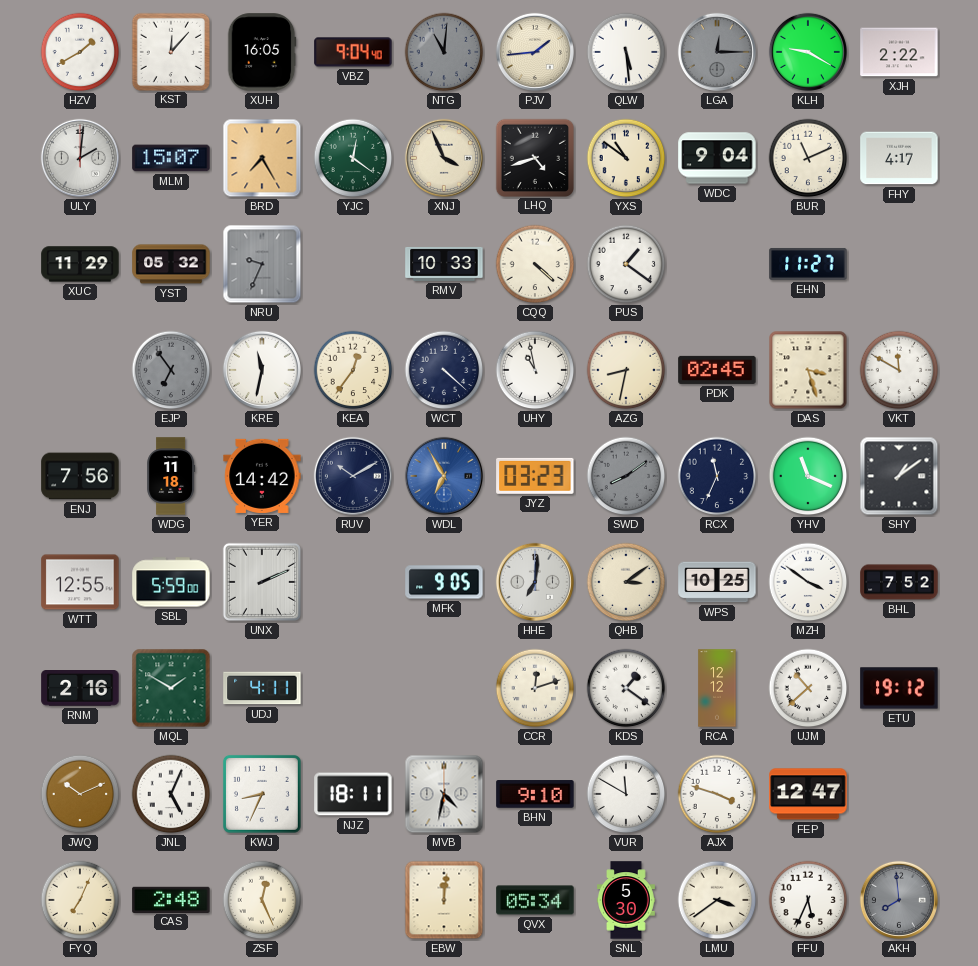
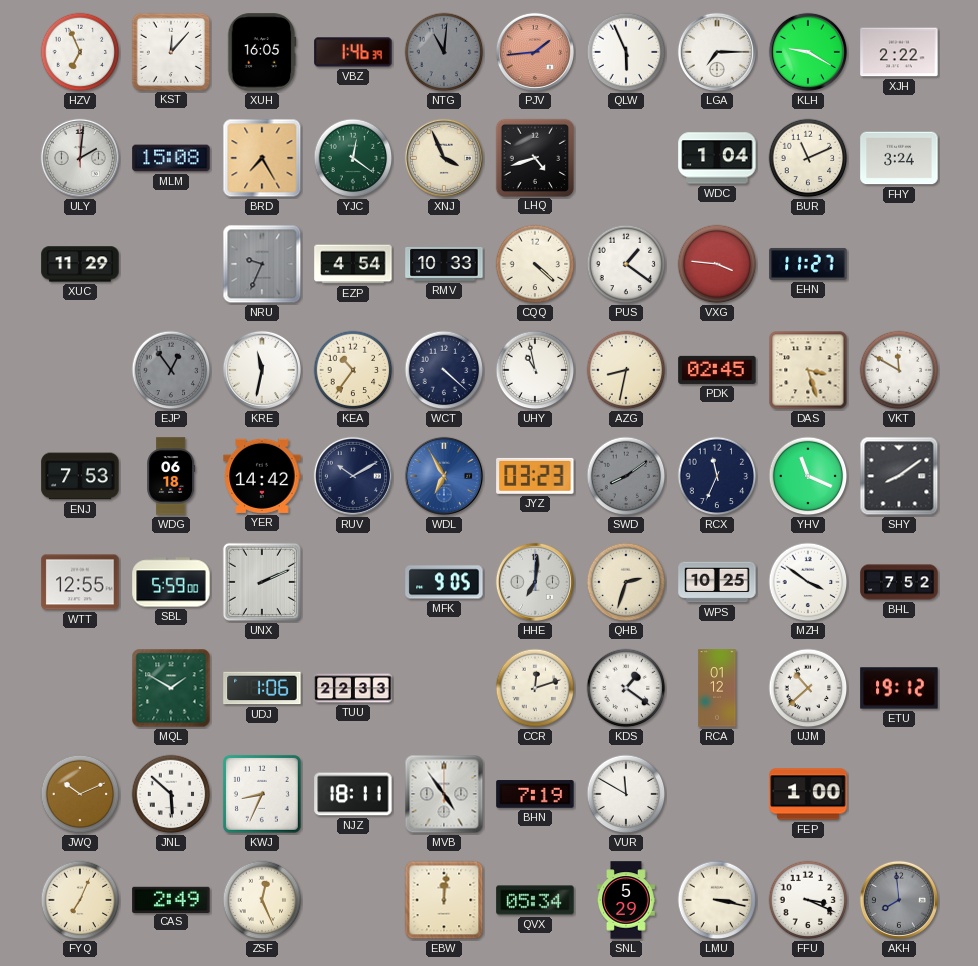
HZV: 1:40 -> 6:56 (80, 52)
VBZ: 9:04 -> 1:46 (353, 52)
PJV dial: cream -> salmon (535, 52)
QLW: 5:29 -> 5:56 (626, 52)
LGA: 12:15 -> 7:15 (717, 52)
LGA dial: grey -> white (717, 52)
MLM: 15:07 -> 15:08 (171, 158)
YXS: 10:51 -> none (626, 158)
WDC: 9:04 -> 1:04 (717, 158)
FHY: 4:17 -> 3:24 (899, 158)
YST: 05:32 -> none (171, 264)
EZP: none -> 4:54 (353, 264)
VXG: none -> 3:46 (717, 264)
EJP: 6:54 -> 12:54 (171, 370)
KEA: 12:36 -> 10:36 (353, 370)
ENJ: 7:56 -> 7:53 (80, 476)
WDG: 11:18 -> 06:18 (171, 476)
SHY: 1:09 -> 8:09 (899, 476)
QHB: 3:09 -> 2:33 (626, 582)
RNM: 2:16 -> none (80, 688)
UDJ: 4:11 -> 1:06 (262, 688)
TUU: none -> 22:33 (353, 688)
RCA: 12:12 -> 01:12 (717, 688)
JNL: 5:04 -> 5:52 (171, 794)
MVB: 4:32 -> 4:54 (444, 794)
BHN: 9:10 -> 7:19 (535, 794)
AJX: 3:48 -> none (717, 794)
FEP: 12:47 -> 1:00 (808, 794)
CAS: 2:48 -> 2:49 (171, 899)
SNL: 5:30 -> 5:29 (627, 900)
LMU: 3:39 -> 3:17 (717, 900)
FFU: 5:34 -> 3:19 (808, 900)
